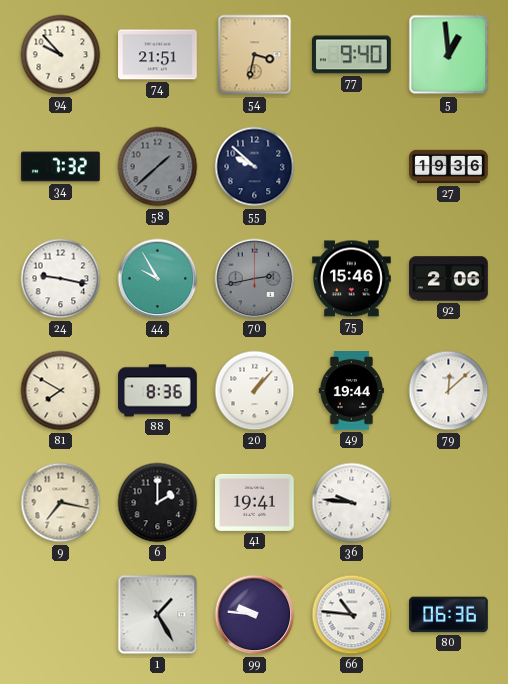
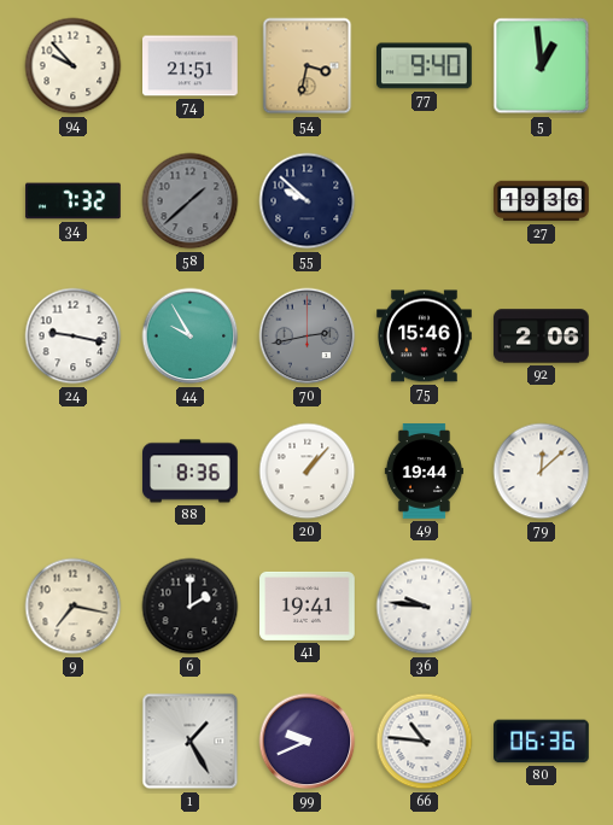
81: 7:50 -> none (61, 391)
99: 9:46 -> 9:41 (308, 742)
